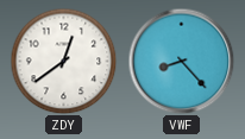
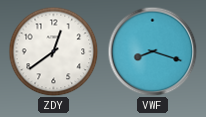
VWF: 8:23 -> 8:18 (152, 51)
